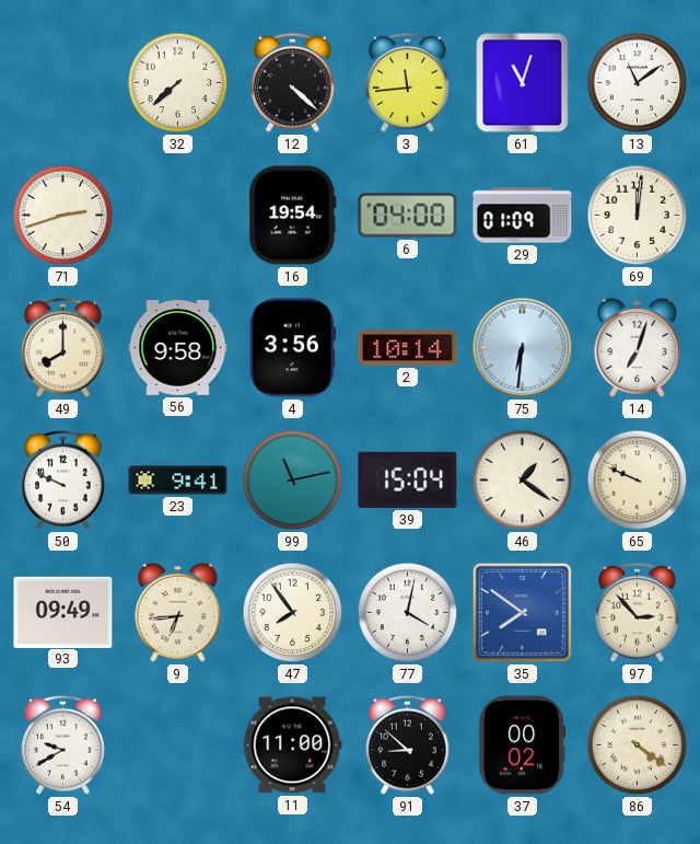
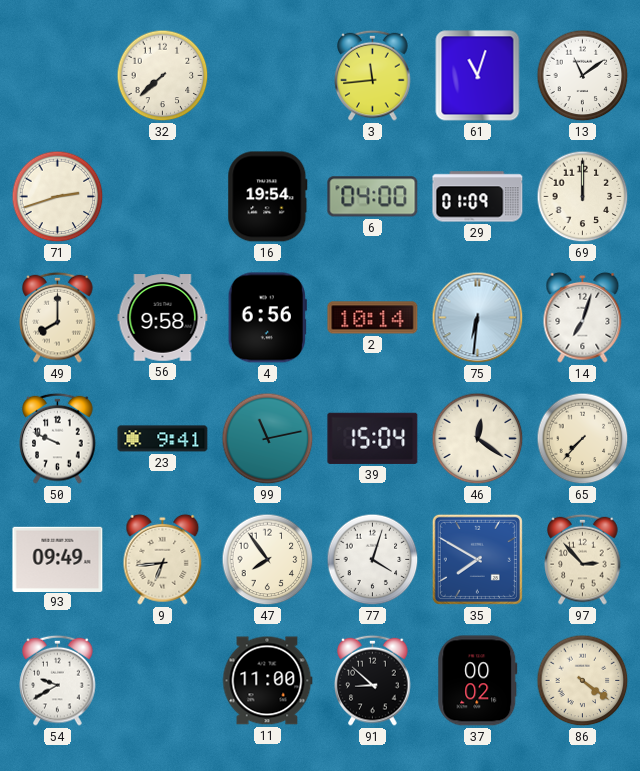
12: 4:22 -> none (293, 82)
69: 12:01 -> 12:00 (583, 197)
4: 3:56 -> 6:56 (267, 318)
46: 1:21 -> 12:21 (478, 439)
65: 9:49 -> 7:37 (583, 439)
77: 4:02 -> 4:03 (373, 560)
35: 7:51 -> 7:50 (477, 559)
